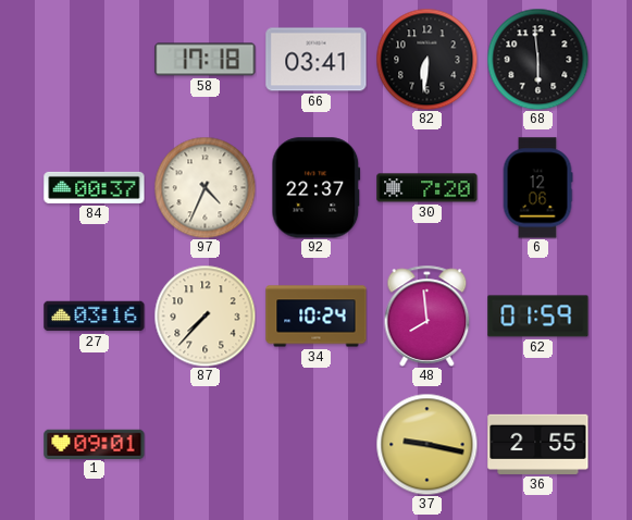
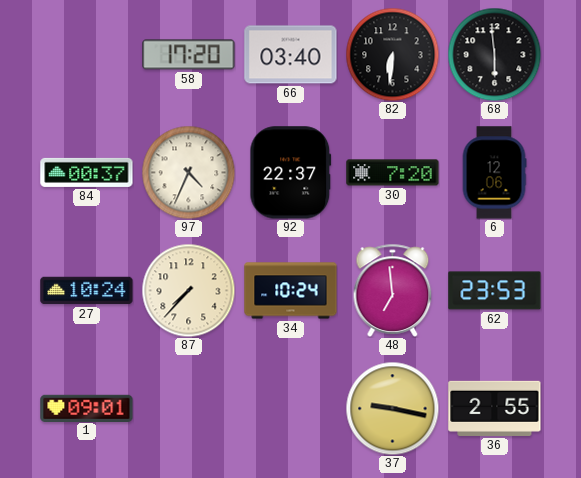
58: 17:18 -> 17:20 (189, 55)
66: 03:41 -> 03:40 (291, 55)
27: 03:16 -> 10:24 (87, 291)
48: 7:59 -> 6:59 (393, 290)
62: 01:59 -> 23:53 (495, 291)
